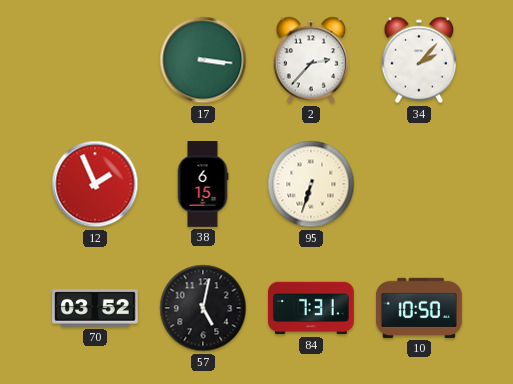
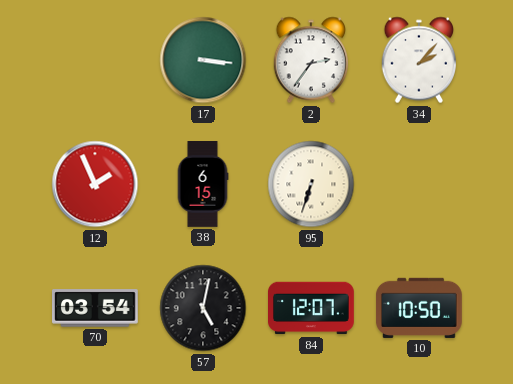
2: 2:37 -> 2:36 (310, 60)
70: 03:52 -> 03:54 (96, 308)
84: 7:31 -> 12:07 (312, 308)
